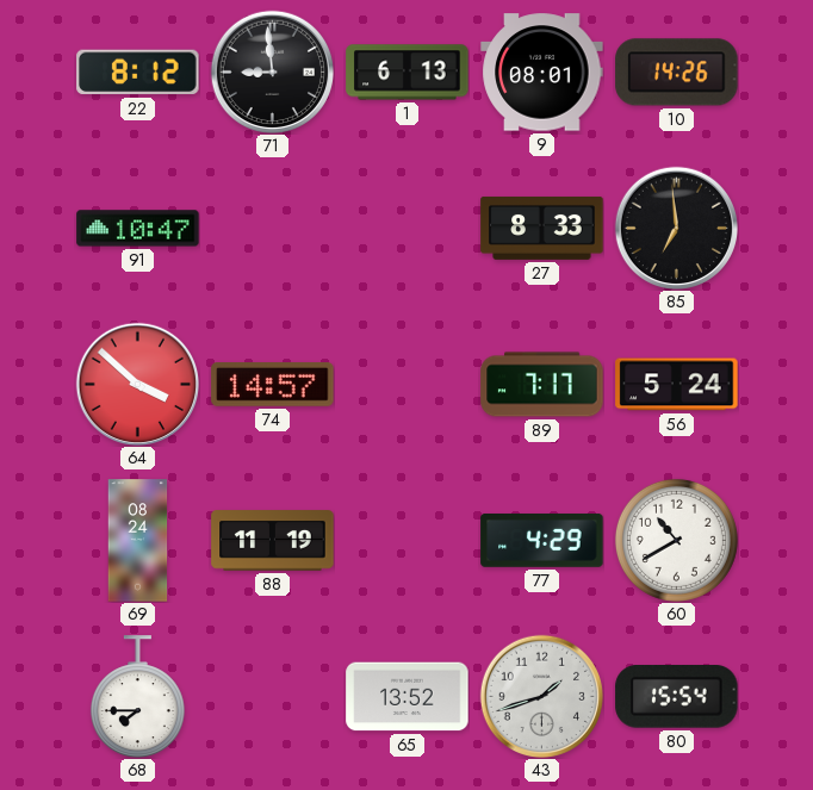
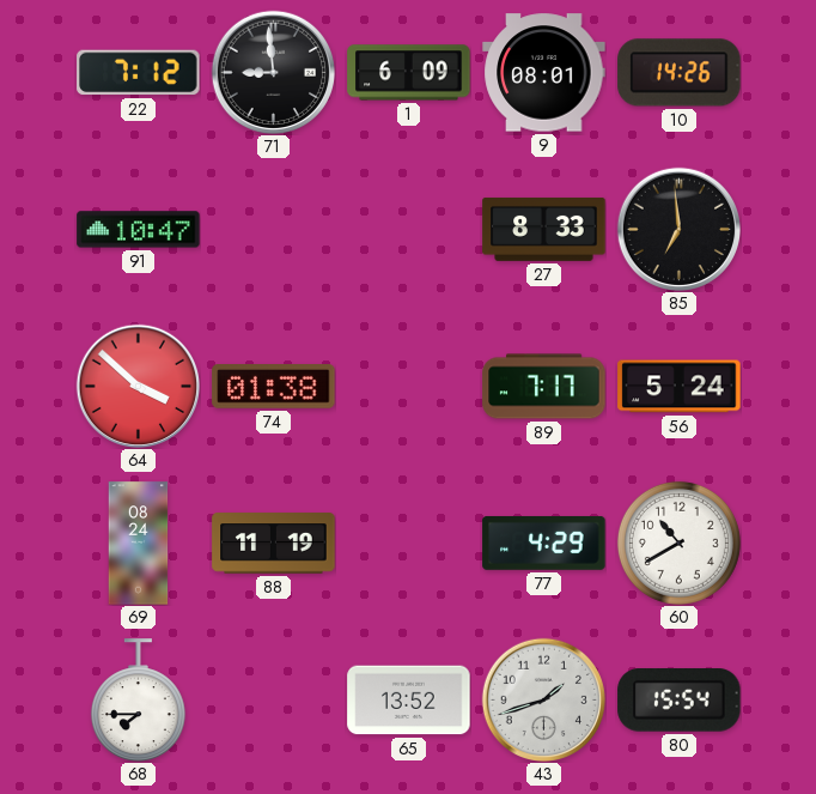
22: 8:12 -> 7:12 (139, 73)
1: 6:13 -> 6:09 (409, 73)
74: 14:57 -> 01:38 (274, 387)
